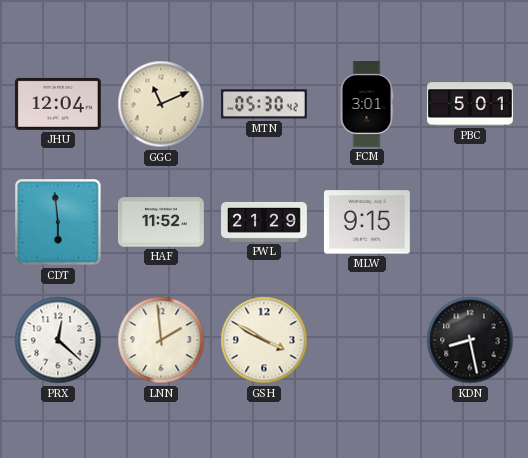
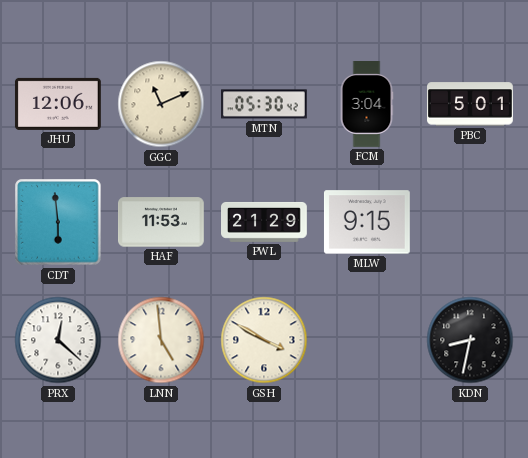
JHU: 12:04 -> 12:06 (58, 104)
FCM: 3:01 -> 3:04 (367, 105)
HAF: 11:52 -> 11:53 (162, 222)
LNN: 1:59 -> 4:59 (161, 340)
KDN: 8:28 -> 8:32 (470, 340)
